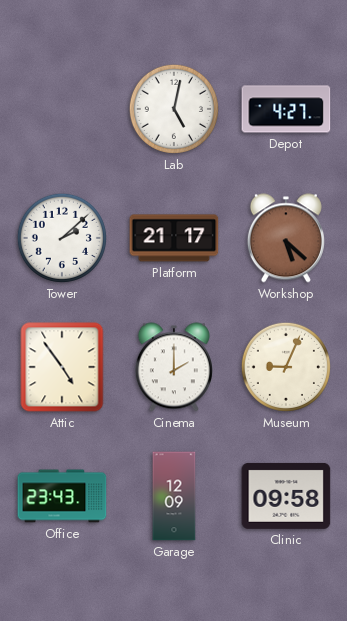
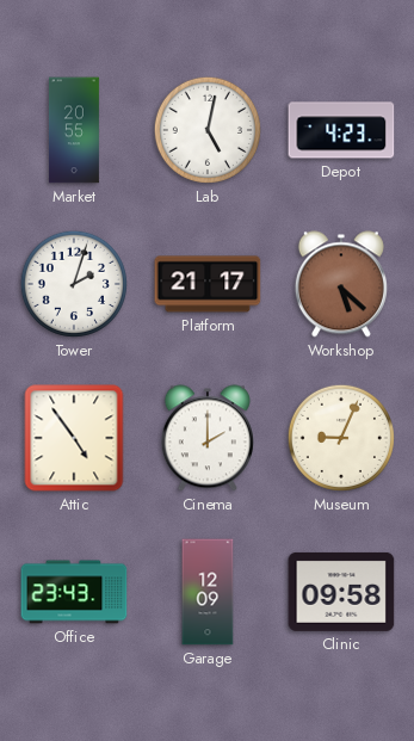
Market: none -> 20:55 (74, 130)
Depot: 4:27 -> 4:23 (341, 130)
Tower: 2:08 -> 2:03 (74, 284)
